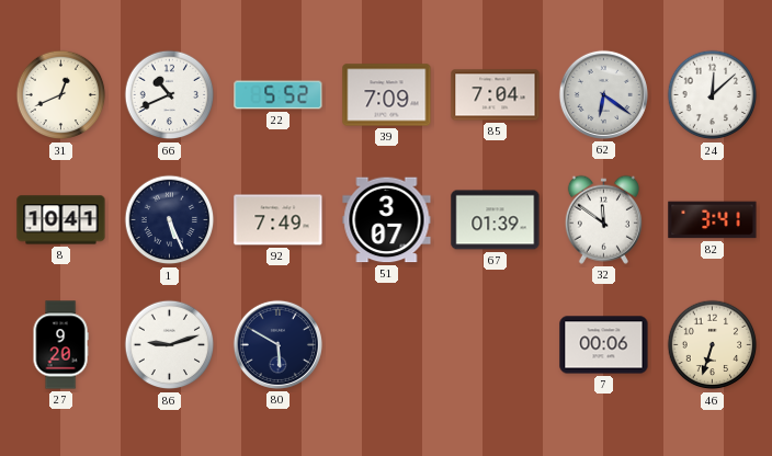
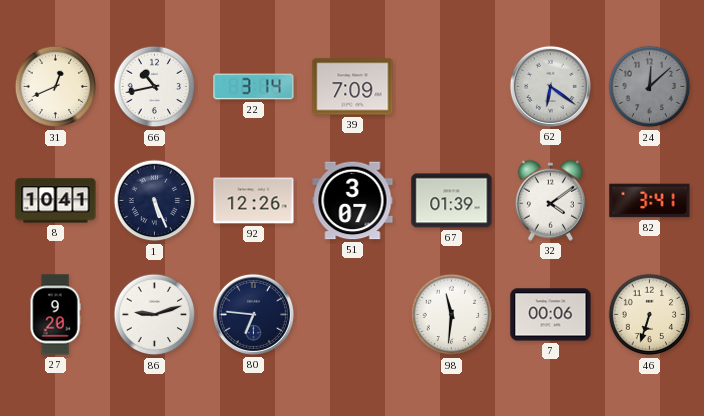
66: 10:41 -> 10:43 (155, 87)
22: 5:52 -> 3:14 (254, 87)
85: 7:04 -> none (496, 95)
24 dial: white -> grey (650, 87)
92: 7:49 -> 12:26 (254, 201)
32: 11:51 -> 4:09 (550, 200)
80: 5:50 -> 6:46 (253, 314)
98: none -> 11:31 (452, 315)
